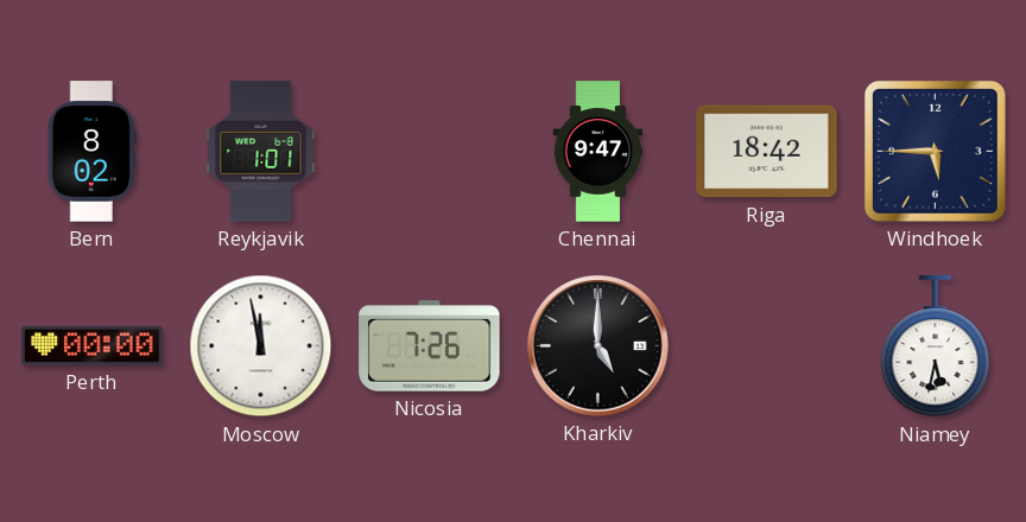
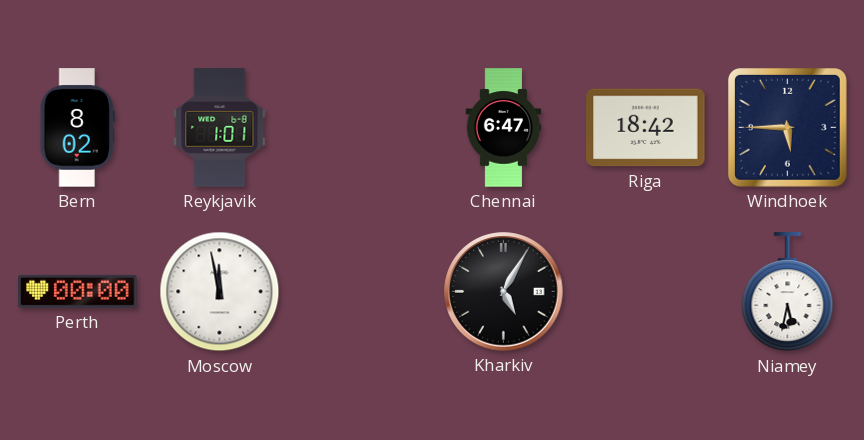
Chennai: 9:47 -> 6:47 (504, 128)
Nicosia: 7:26 -> none (430, 346)
Kharkiv: 5:00 -> 5:05 (504, 292)
